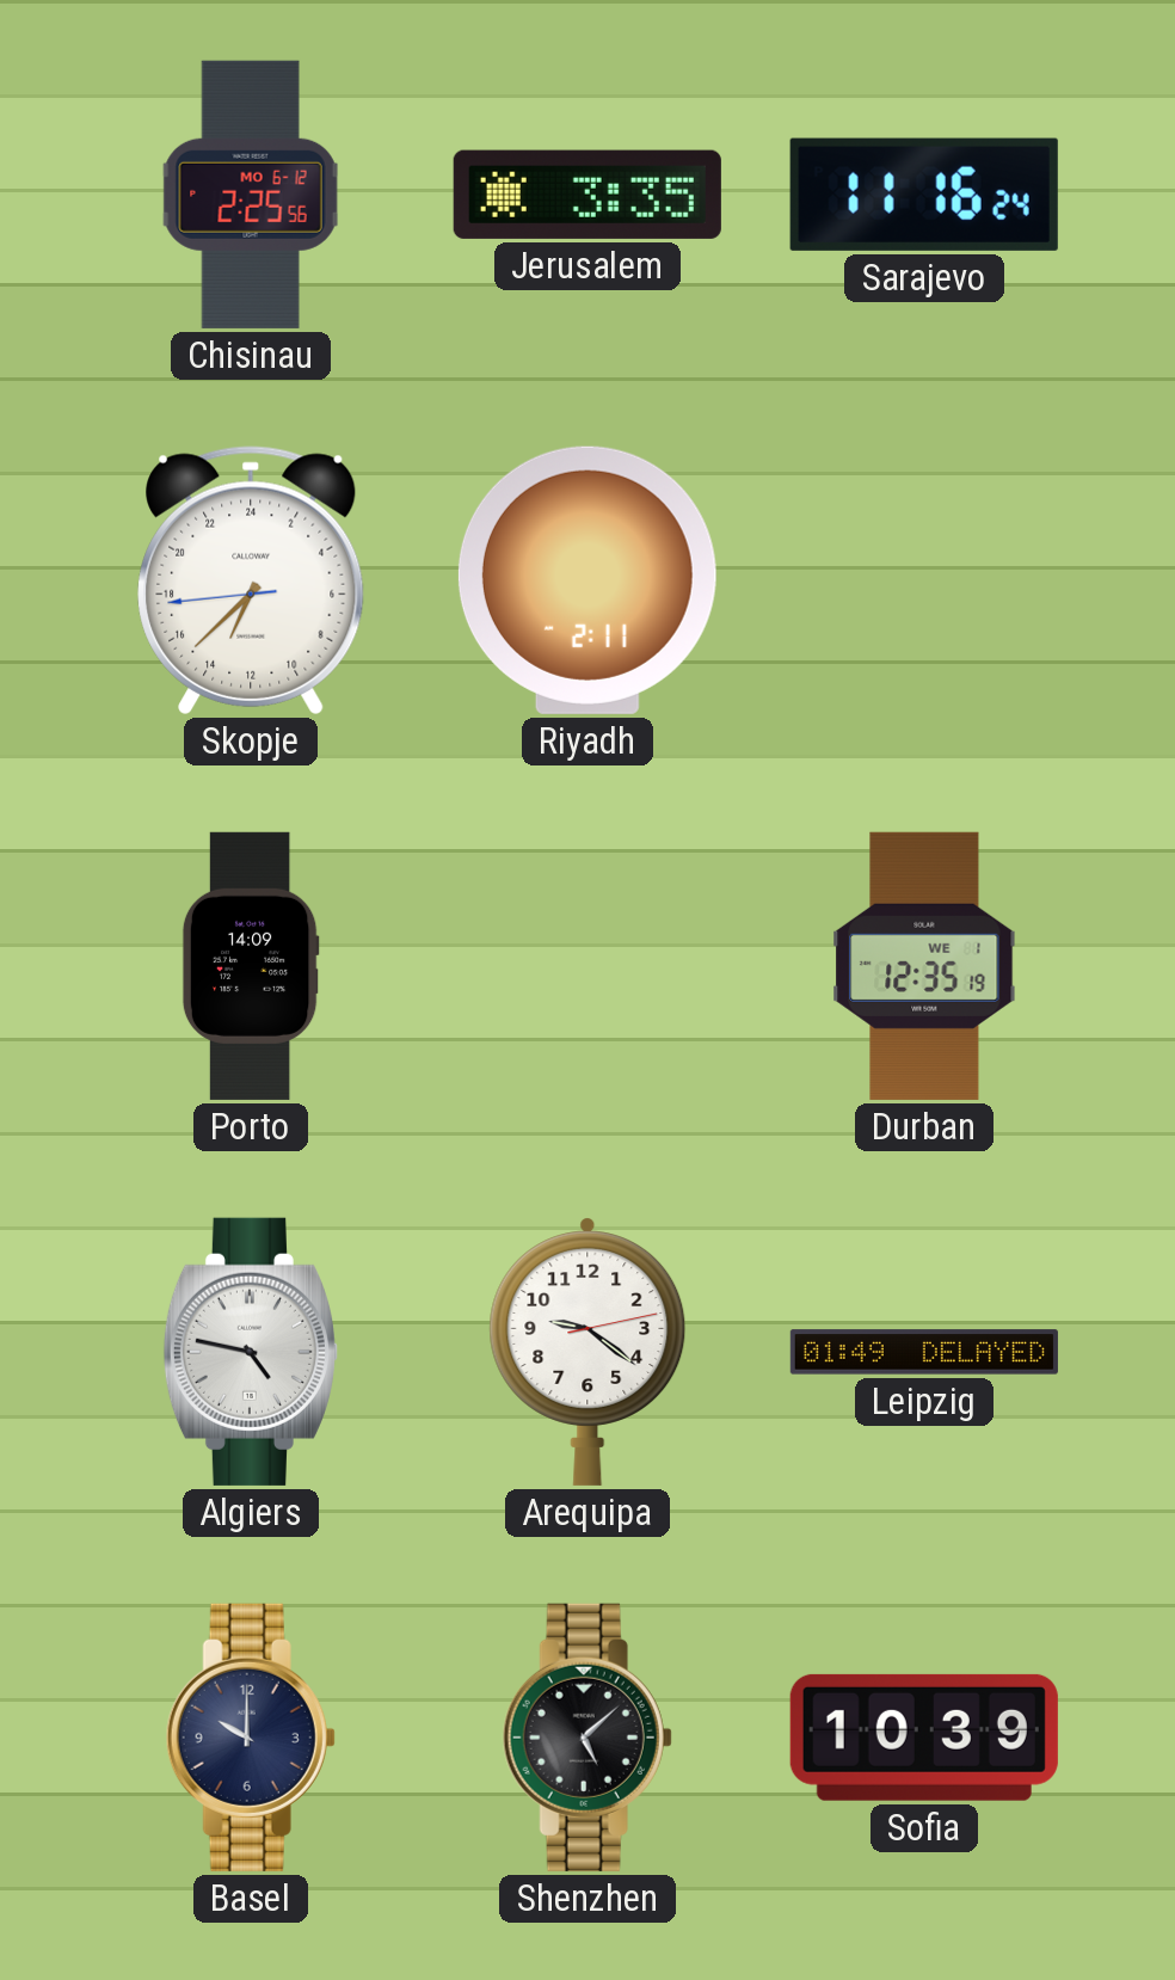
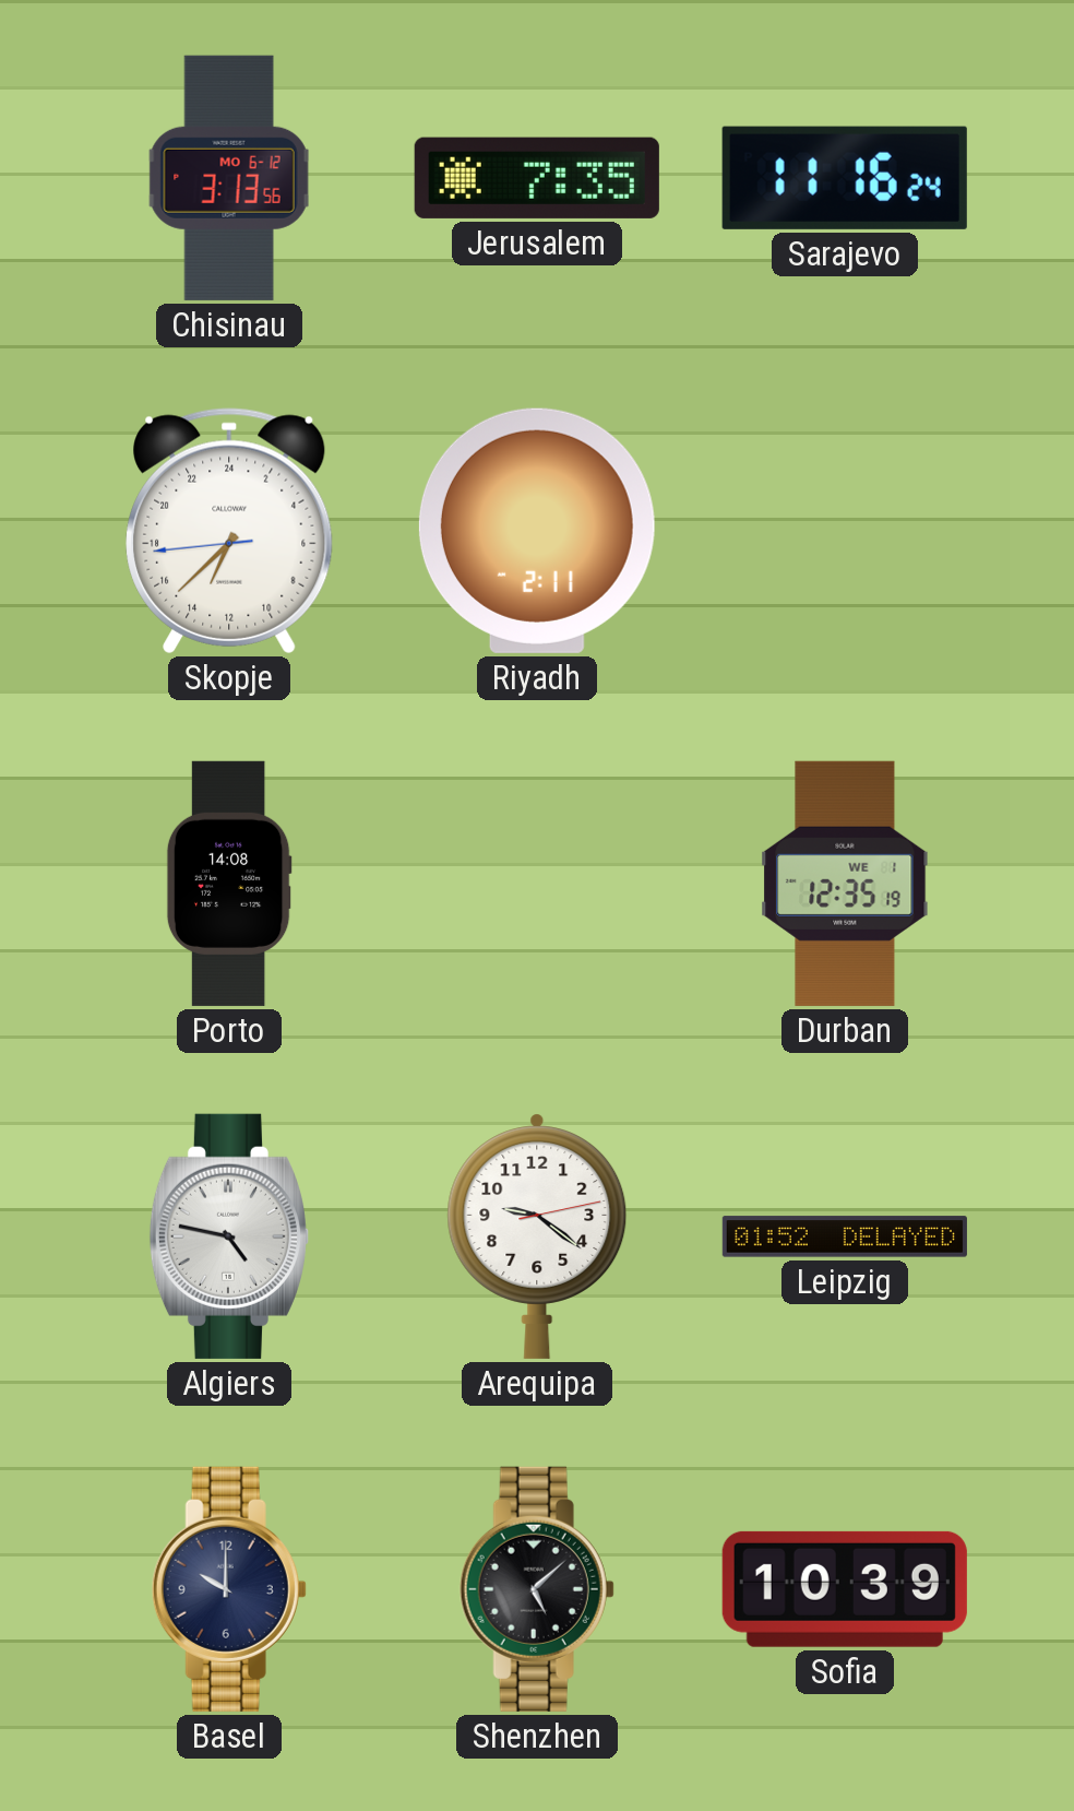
Chisinau: 2:25 -> 3:13 (229, 178)
Jerusalem: 3:35 -> 7:35 (537, 178)
Porto: 14:09 -> 14:08 (229, 884)
Leipzig: 01:49 -> 01:52 (845, 1236)
